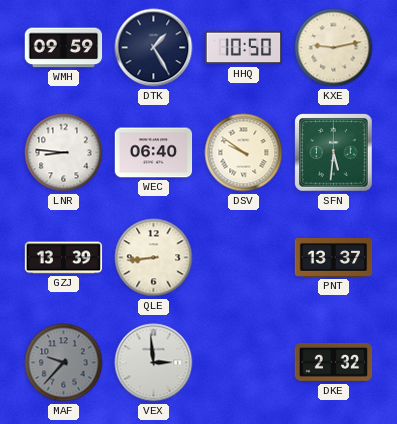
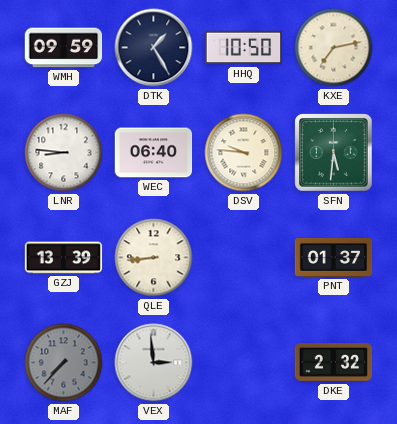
KXE: 9:13 -> 7:13 (334, 48)
DSV: 9:51 -> 9:46 (244, 153)
PNT: 13:37 -> 01:37 (334, 257)
MAF: 9:37 -> 7:37 (64, 363)
